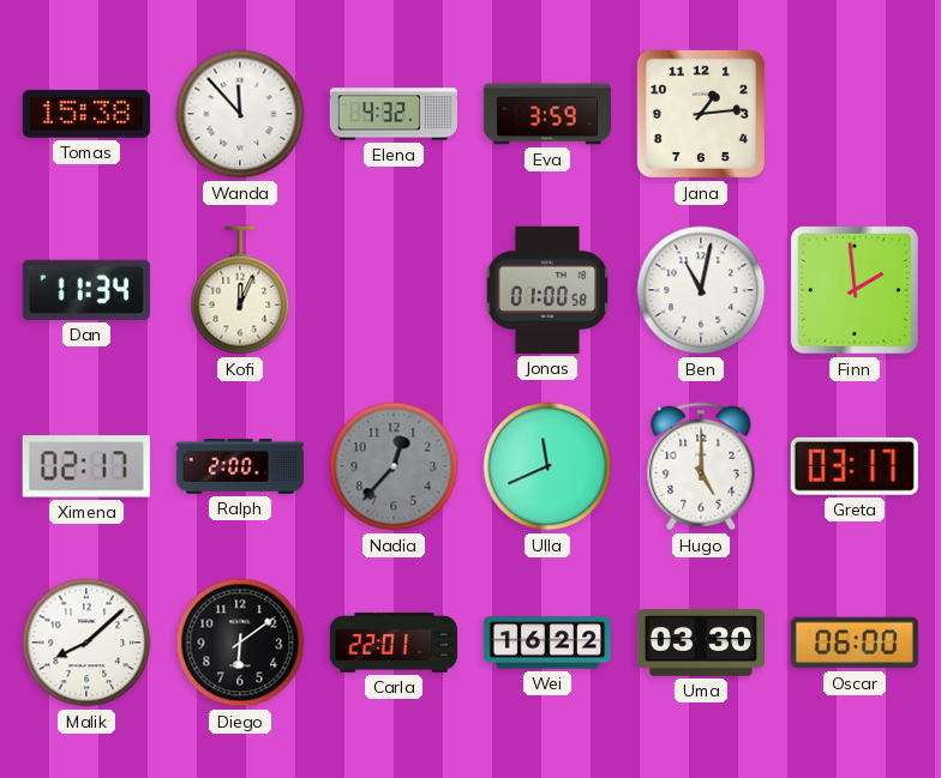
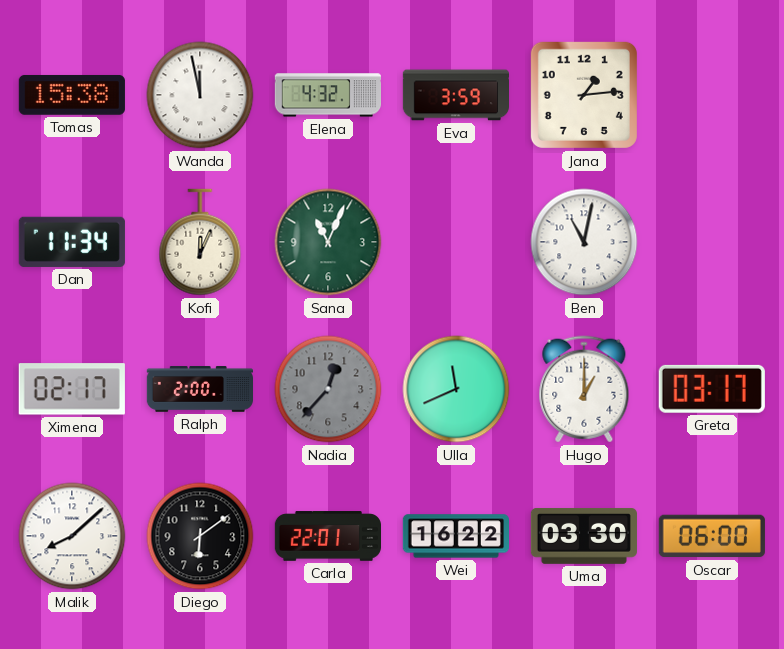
Wanda: 11:53 -> 11:58 (200, 95)
Sana: none -> 11:04 (328, 242)
Jonas: 01:00 -> none (547, 290)
Finn: 1:59 -> none (855, 290)
Hugo: 5:00 -> 1:00 (584, 389)
